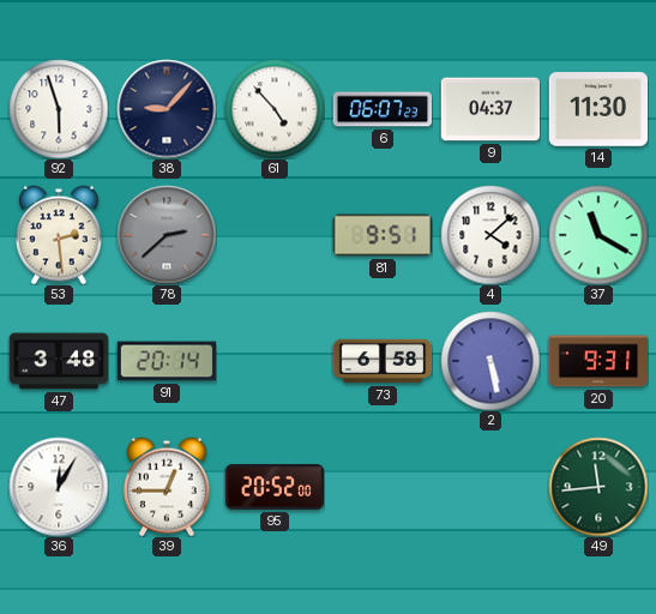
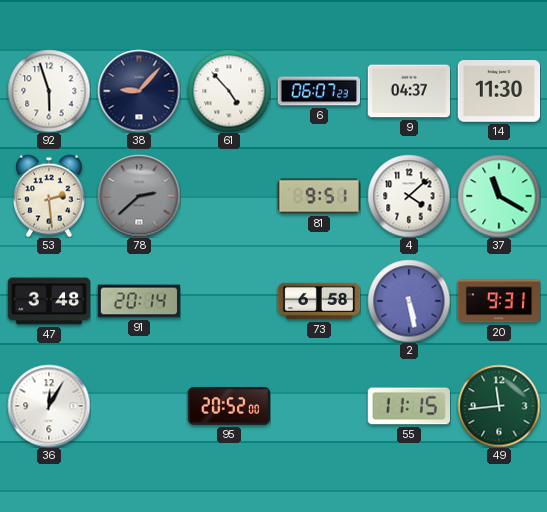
39: 12:45 -> none (168, 487)
55: none -> 11:15 (408, 406)
